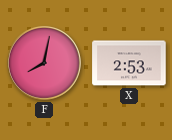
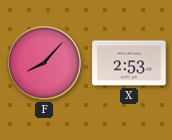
F: 8:02 -> 8:07 (44, 63)
